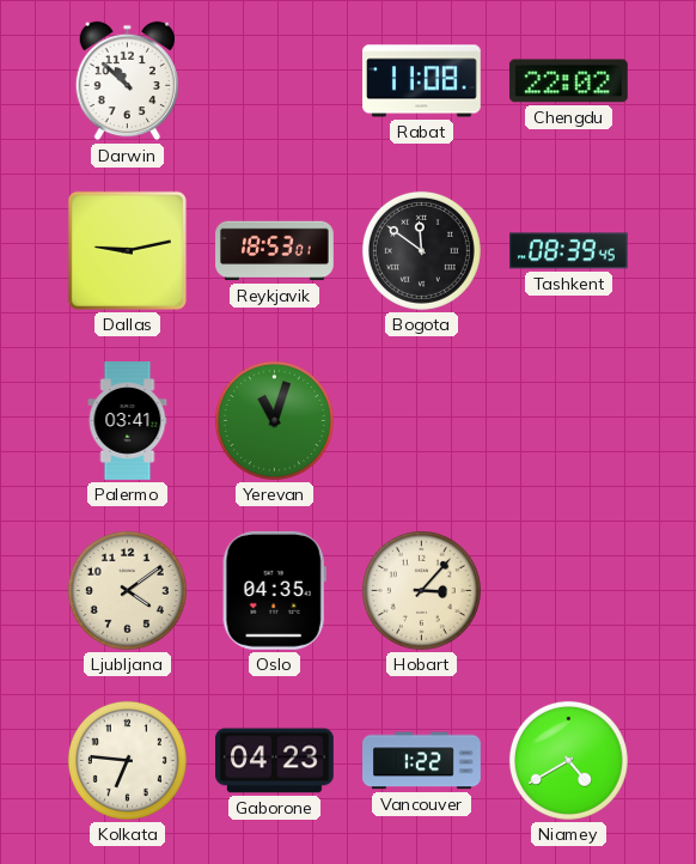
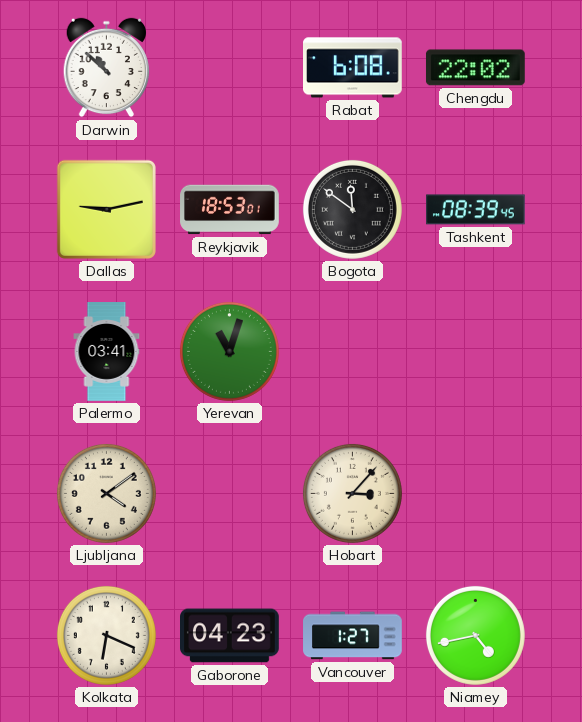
Rabat: 11:08 -> 6:08 (353, 68)
Oslo: 04:35 -> none (274, 590)
Kolkata: 6:46 -> 6:19 (106, 635)
Vancouver: 1:22 -> 1:27 (353, 636)
Niamey: 4:40 -> 4:43 (475, 635)
